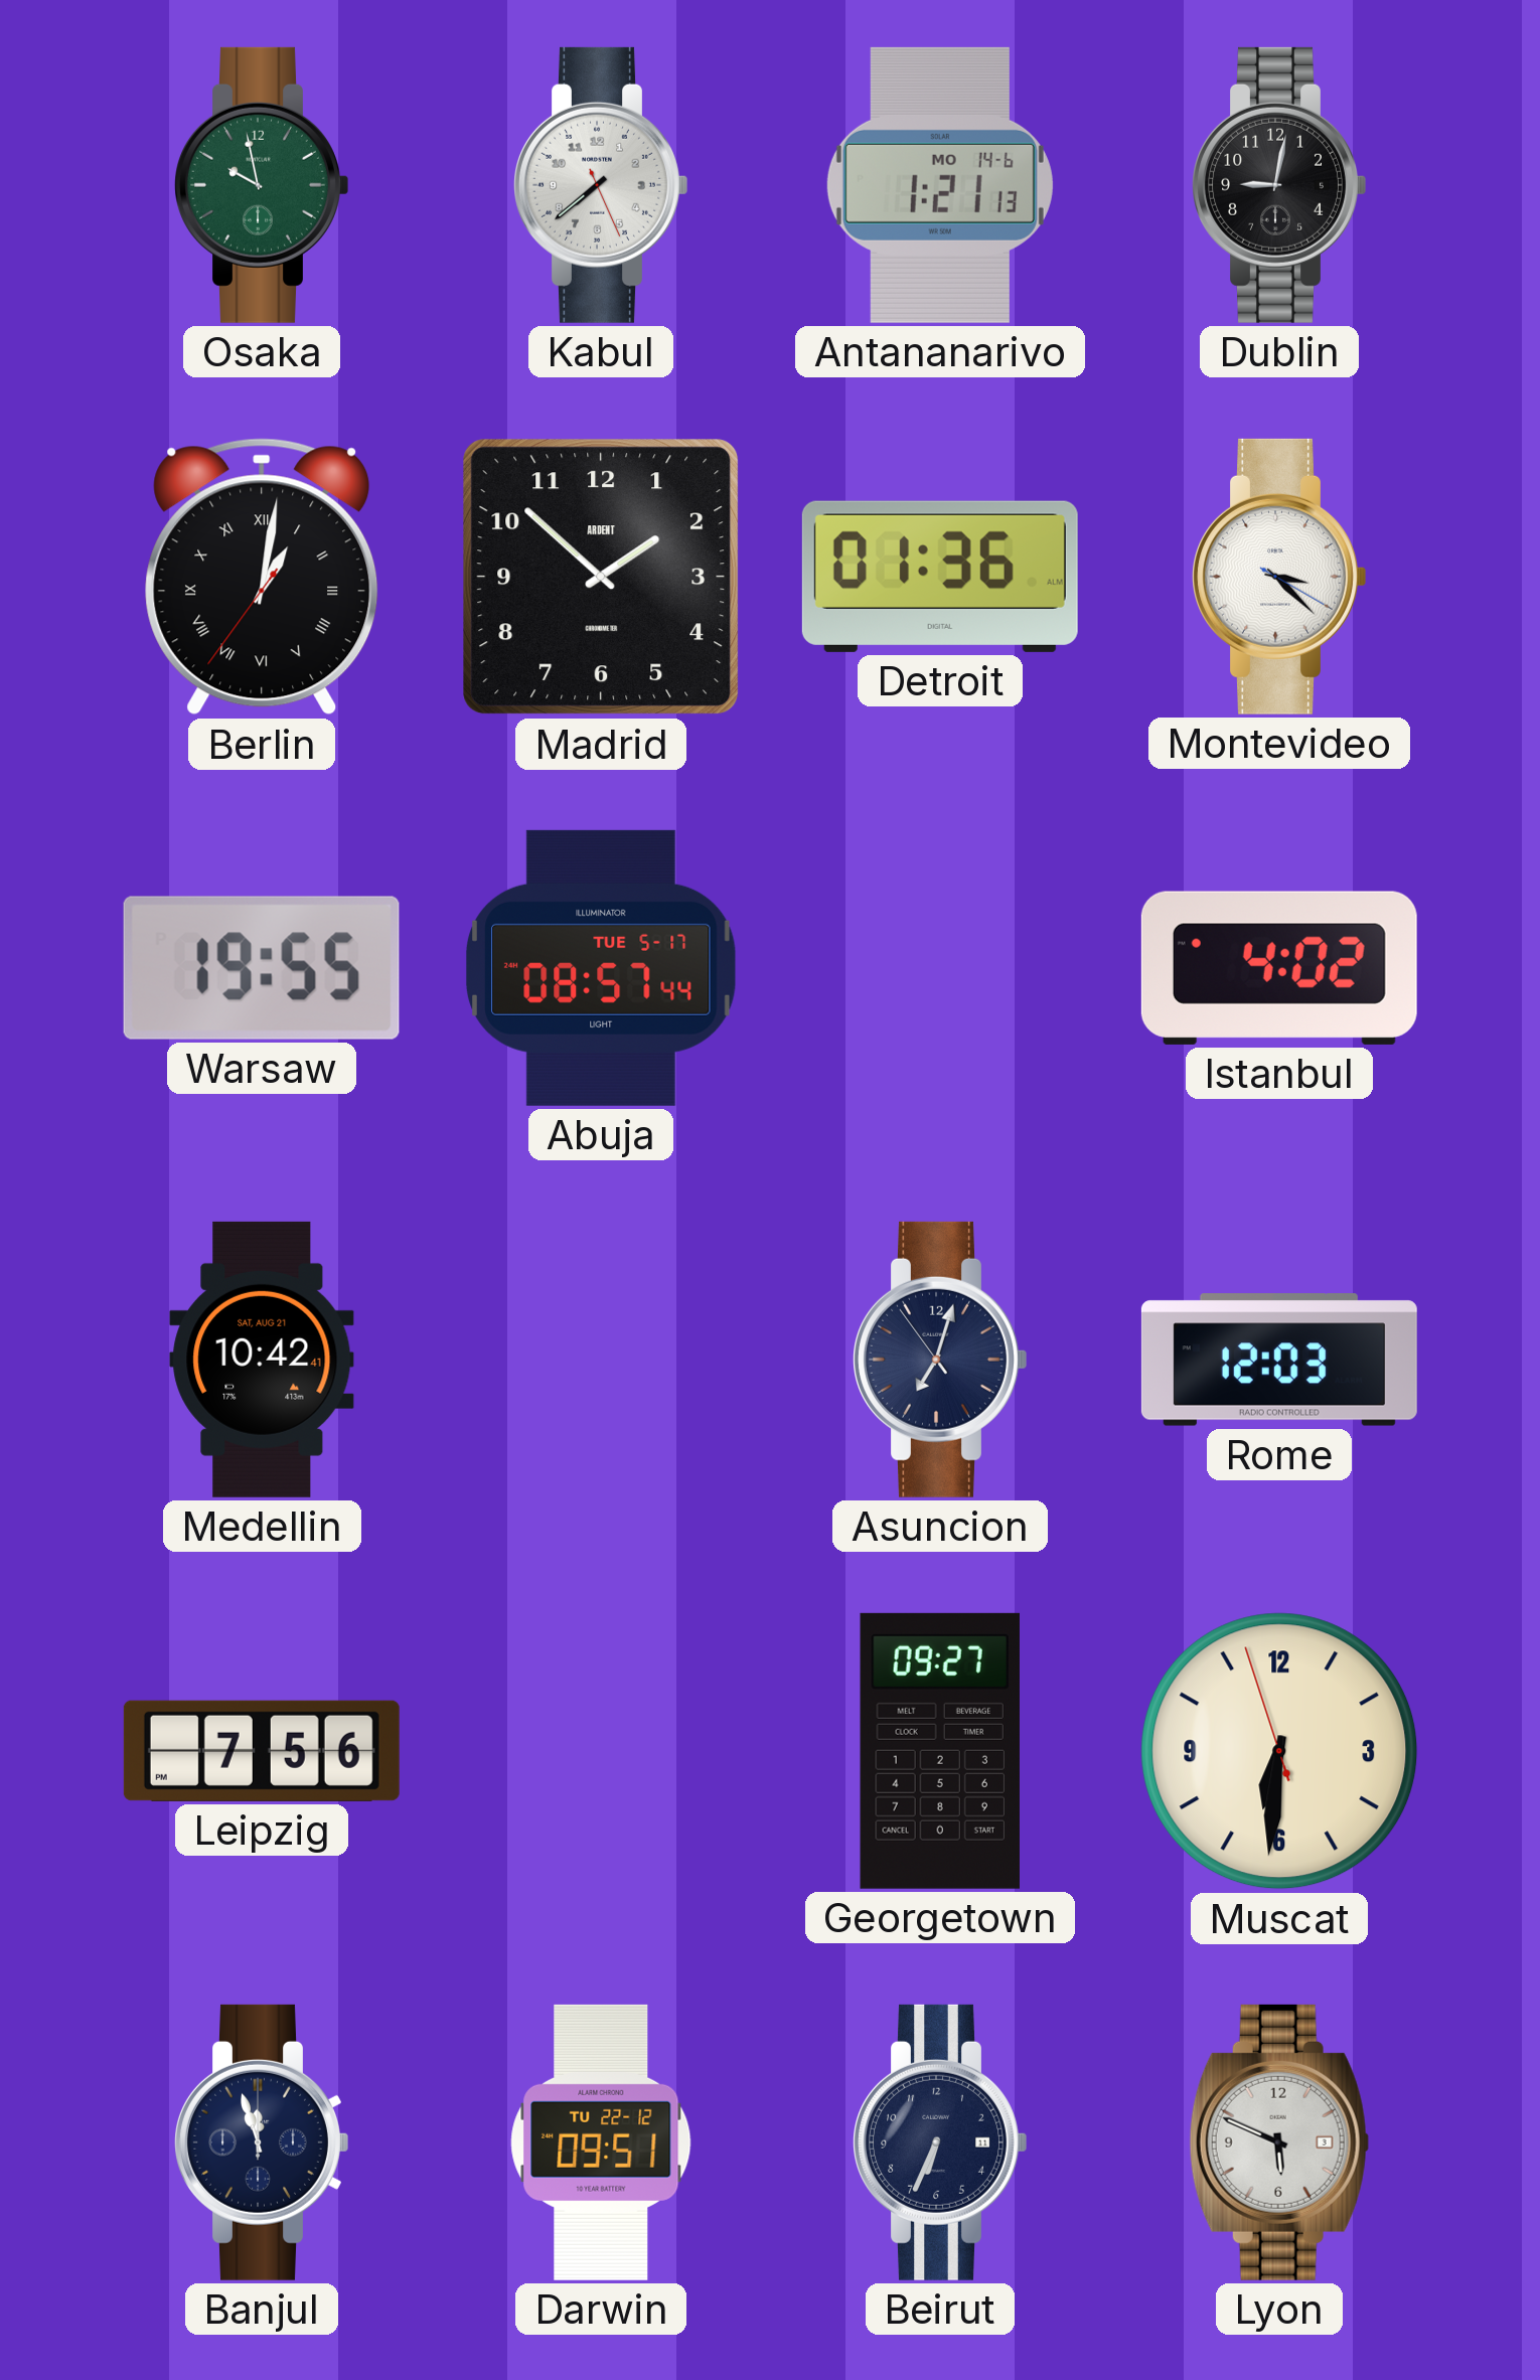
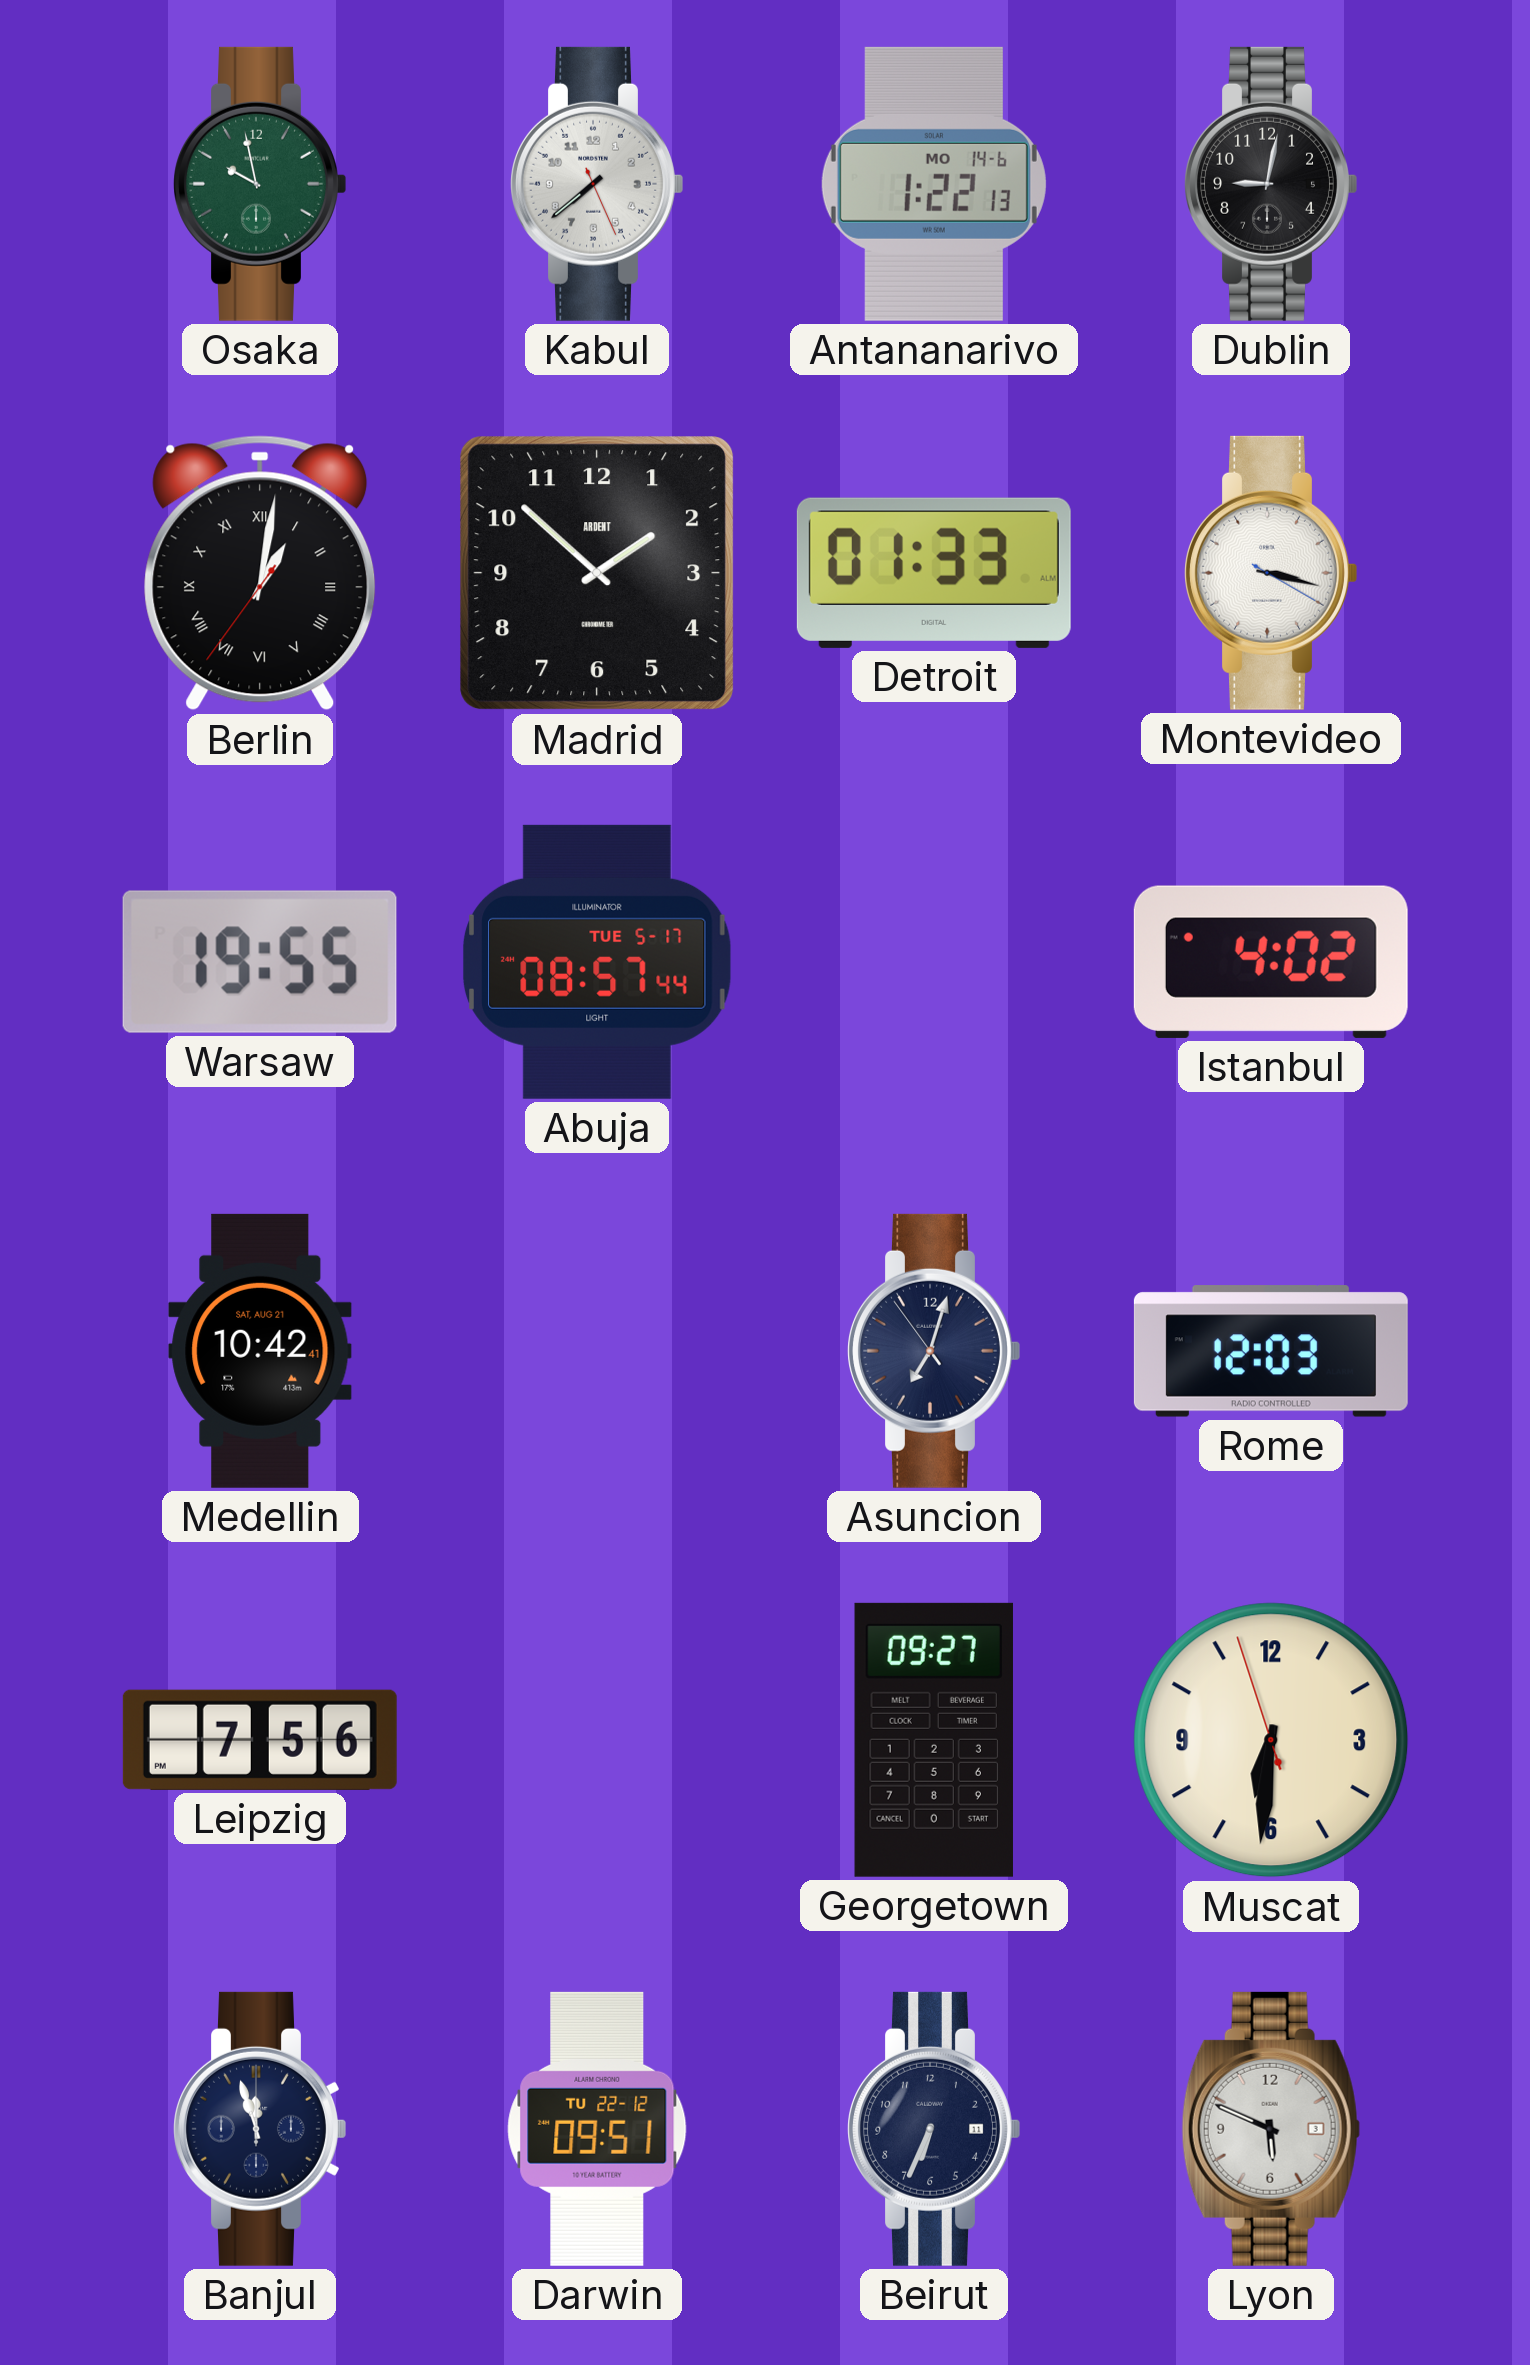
Antananarivo: 1:21 -> 1:22 (934, 184)
Detroit: 01:36 -> 01:33 (934, 573)
Montevideo: 3:22 -> 3:17 (1271, 573)
